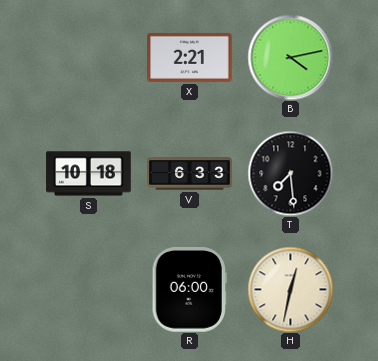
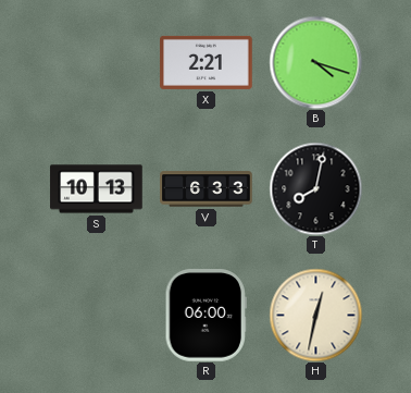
B: 4:13 -> 4:18 (315, 62)
S: 10:18 -> 10:13 (97, 189)
T: 7:29 -> 8:02 (315, 188)
